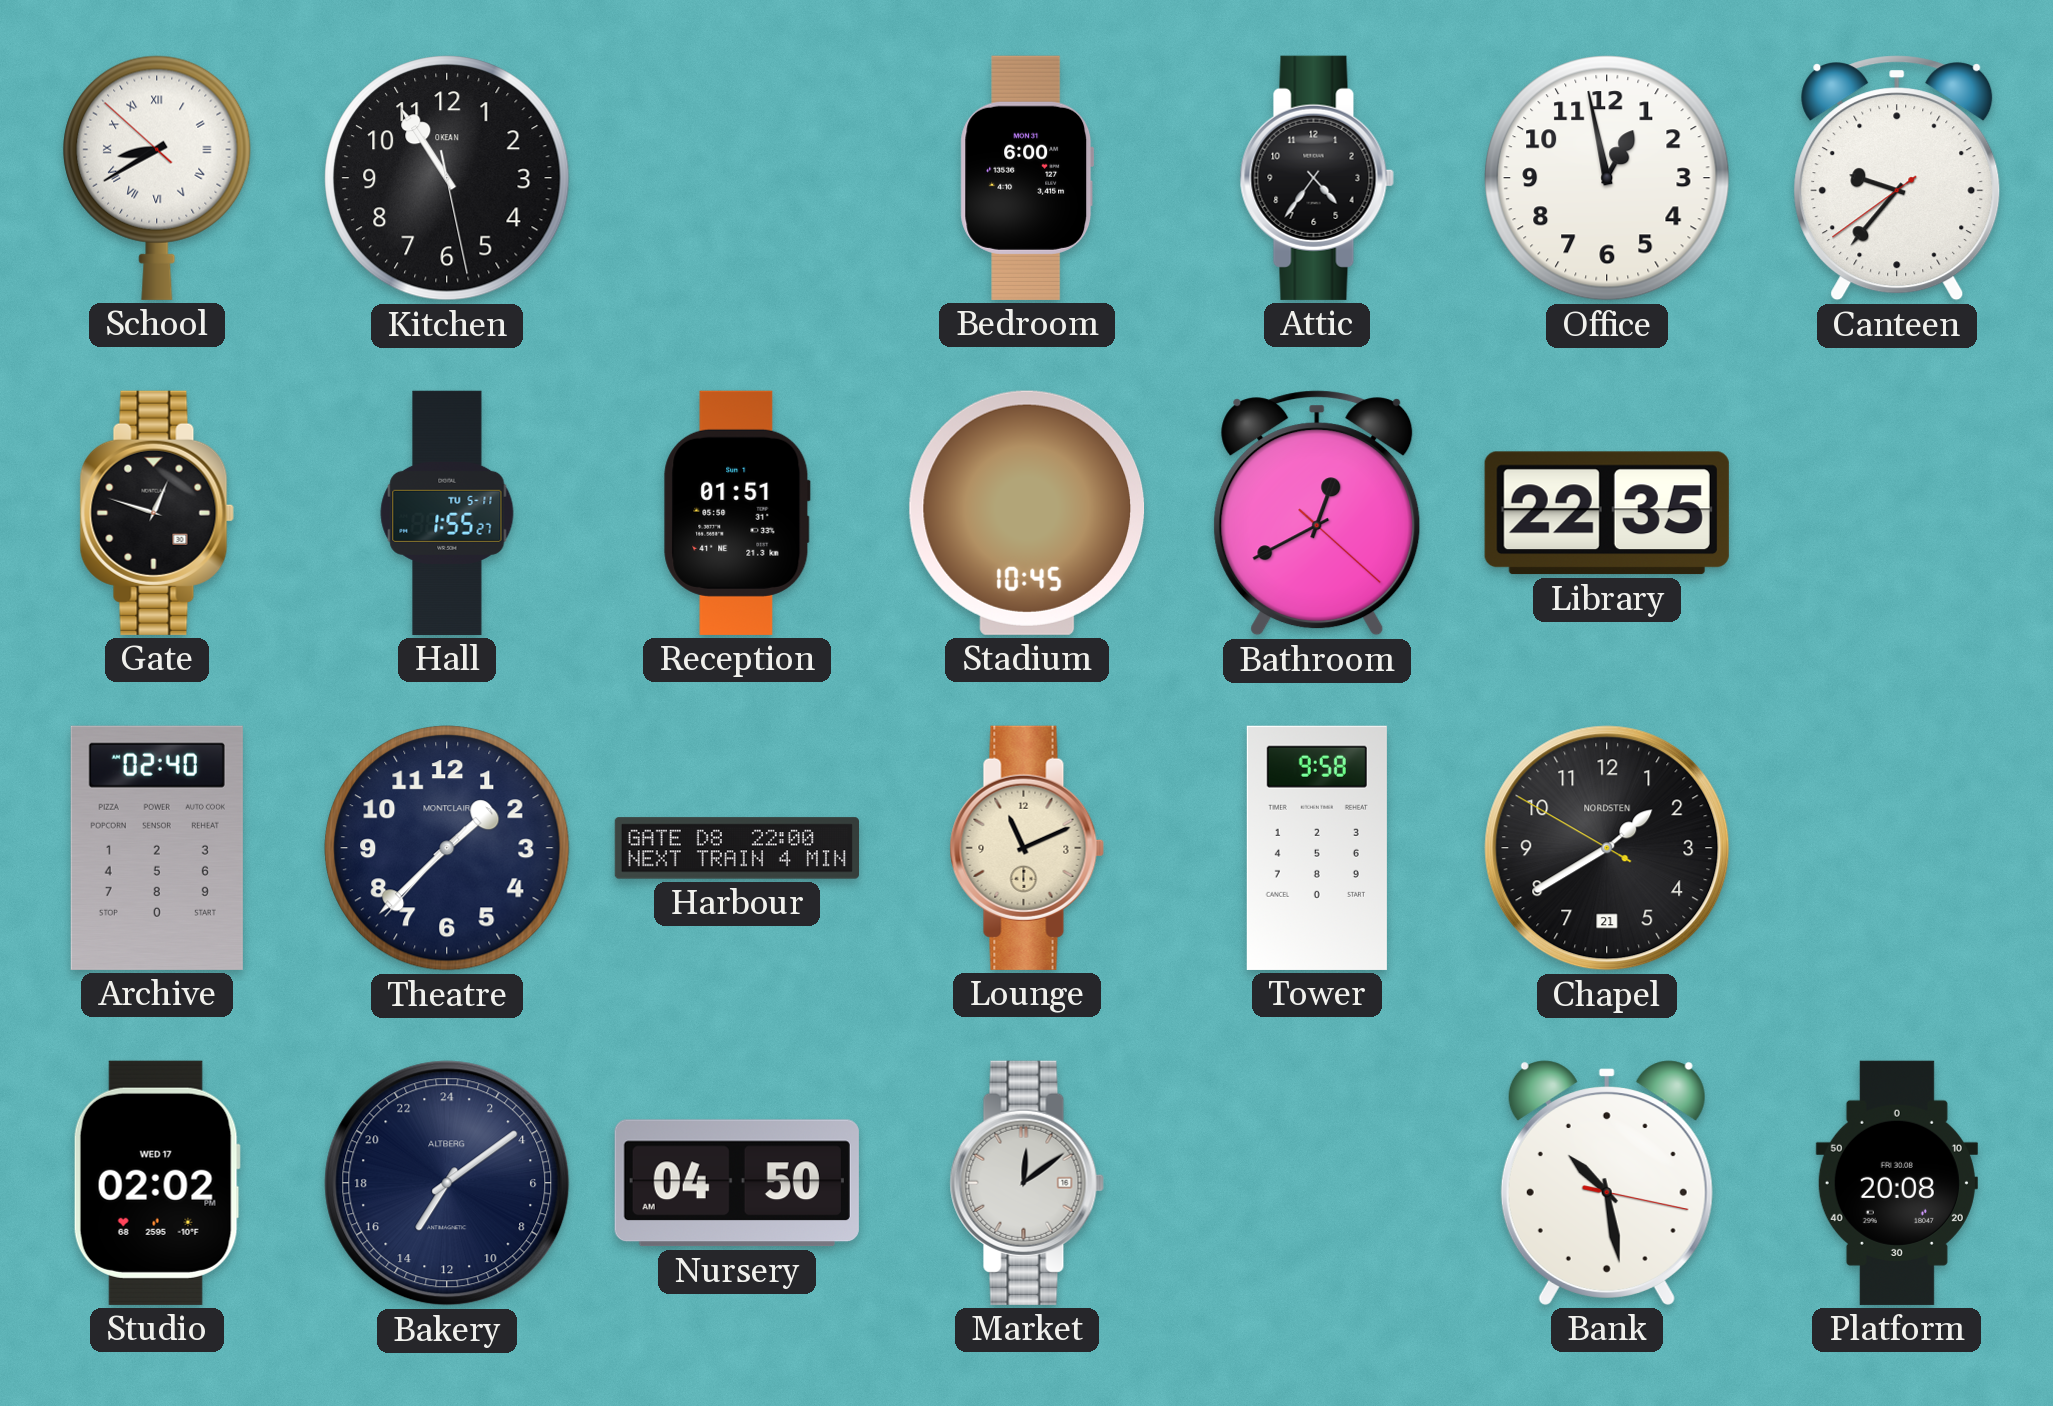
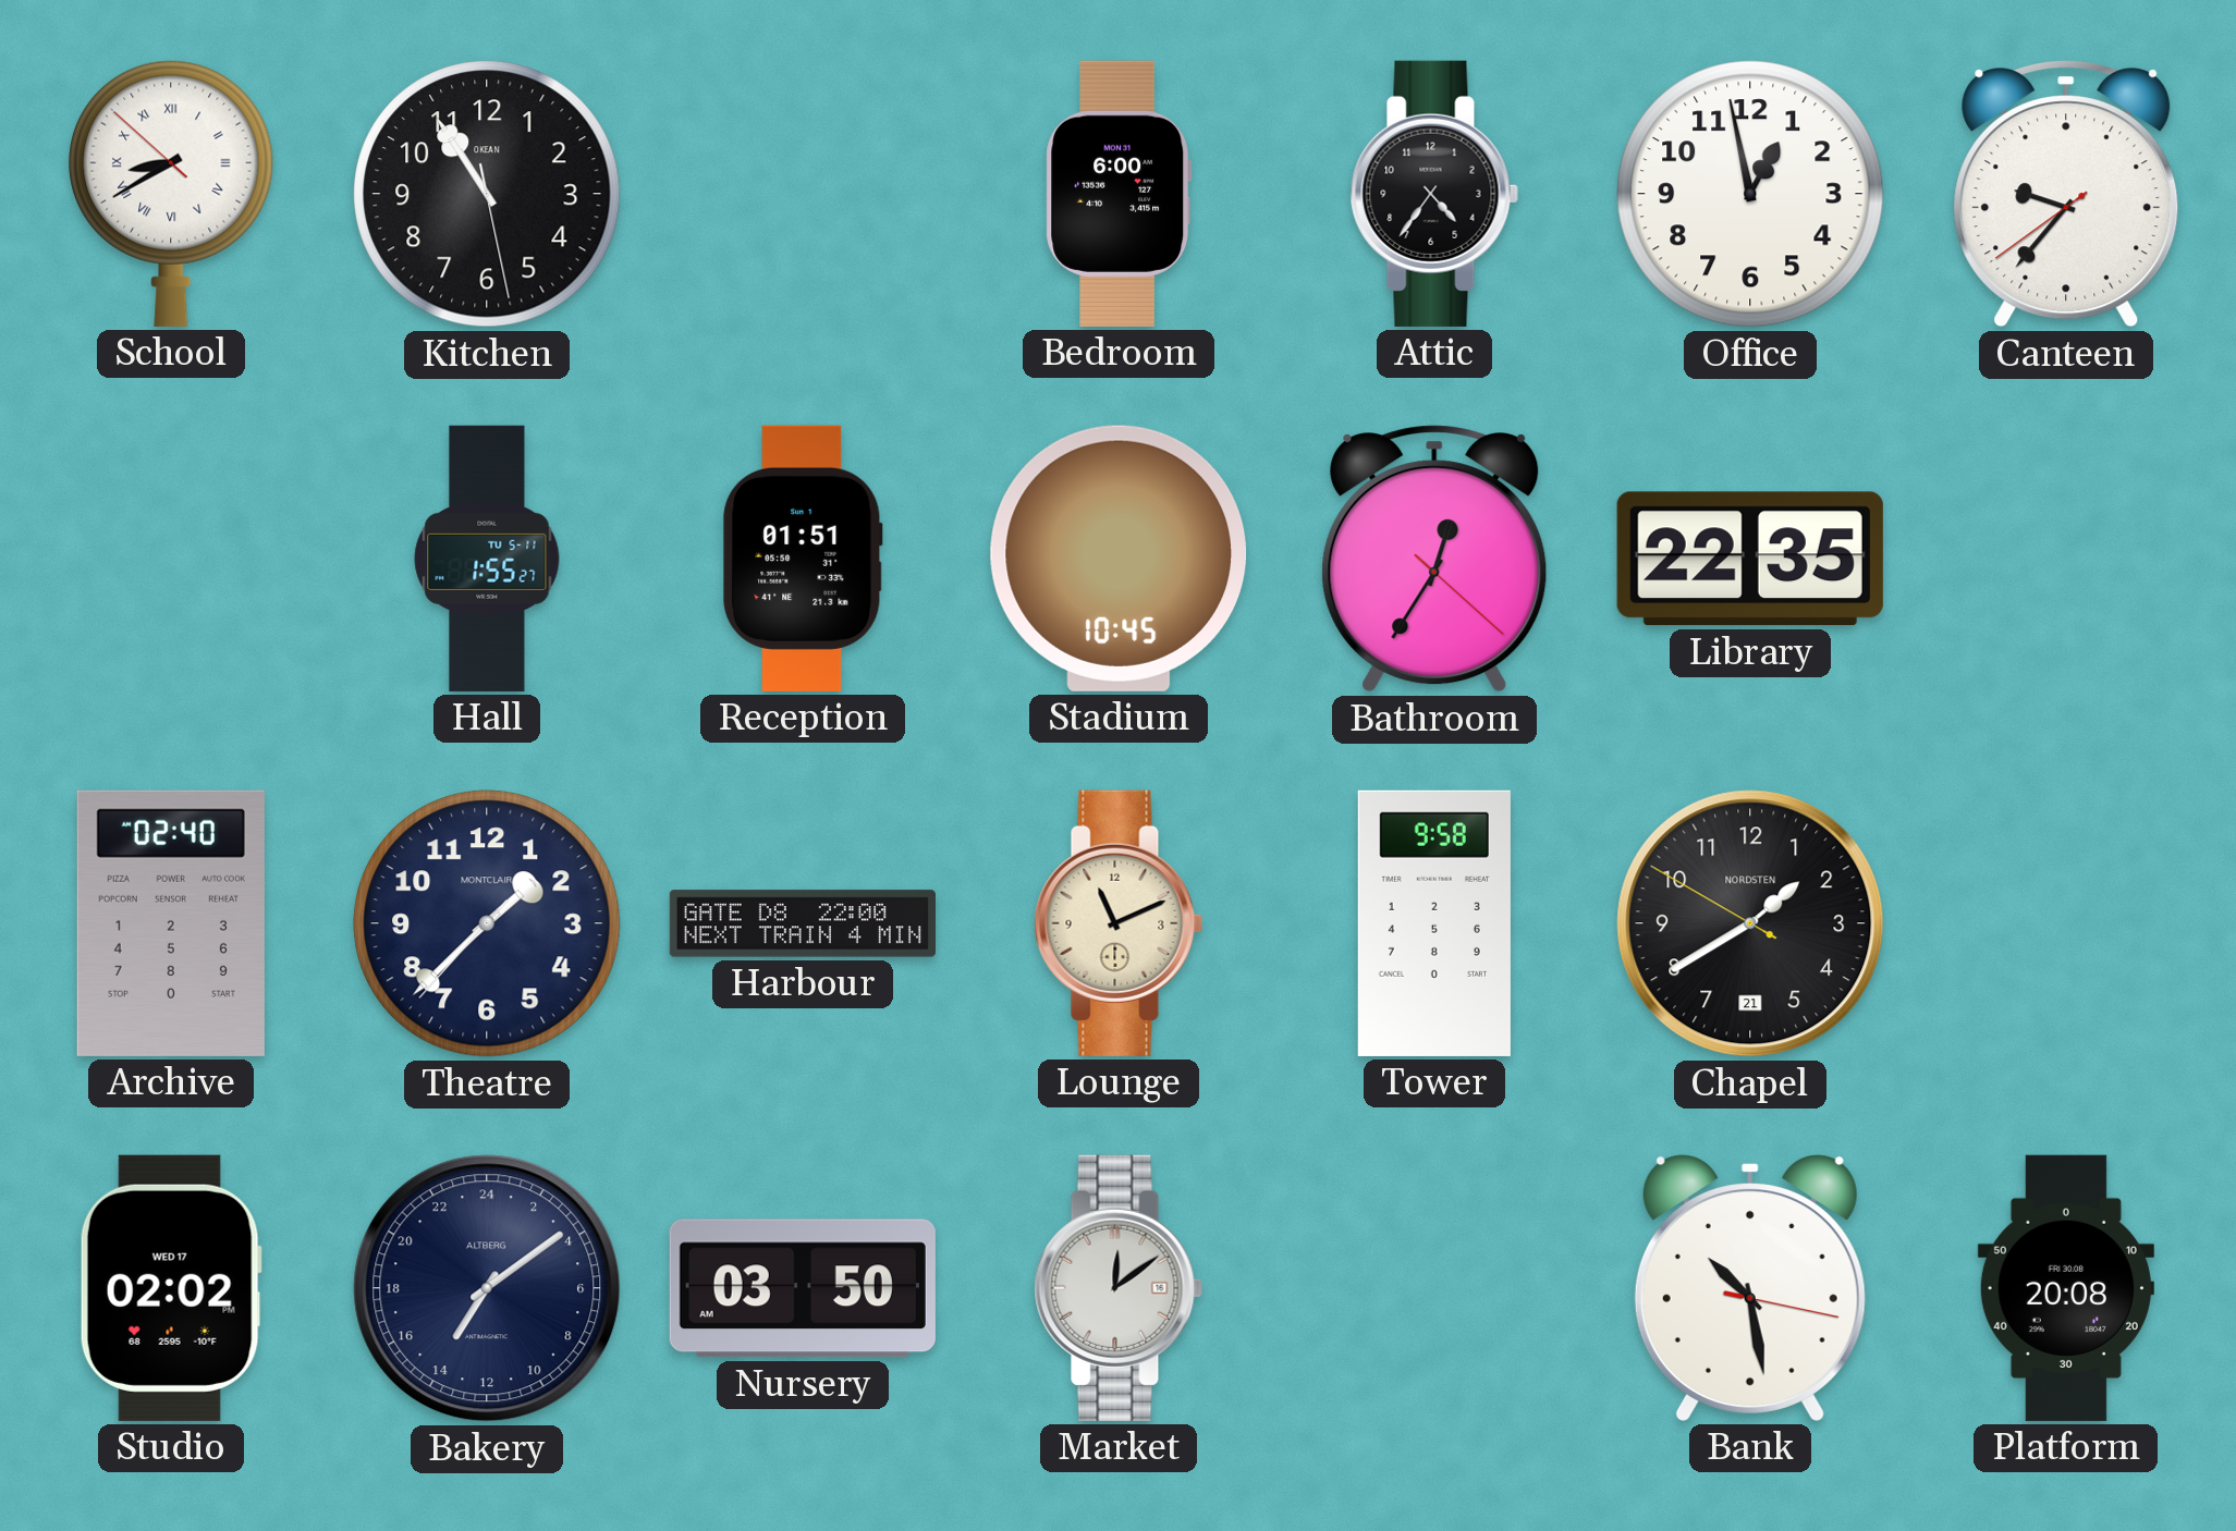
Gate: 12:48 -> none (157, 513)
Bathroom: 12:40 -> 12:35 (1434, 559)
Nursery: 04:50 -> 03:50 (803, 1288)
